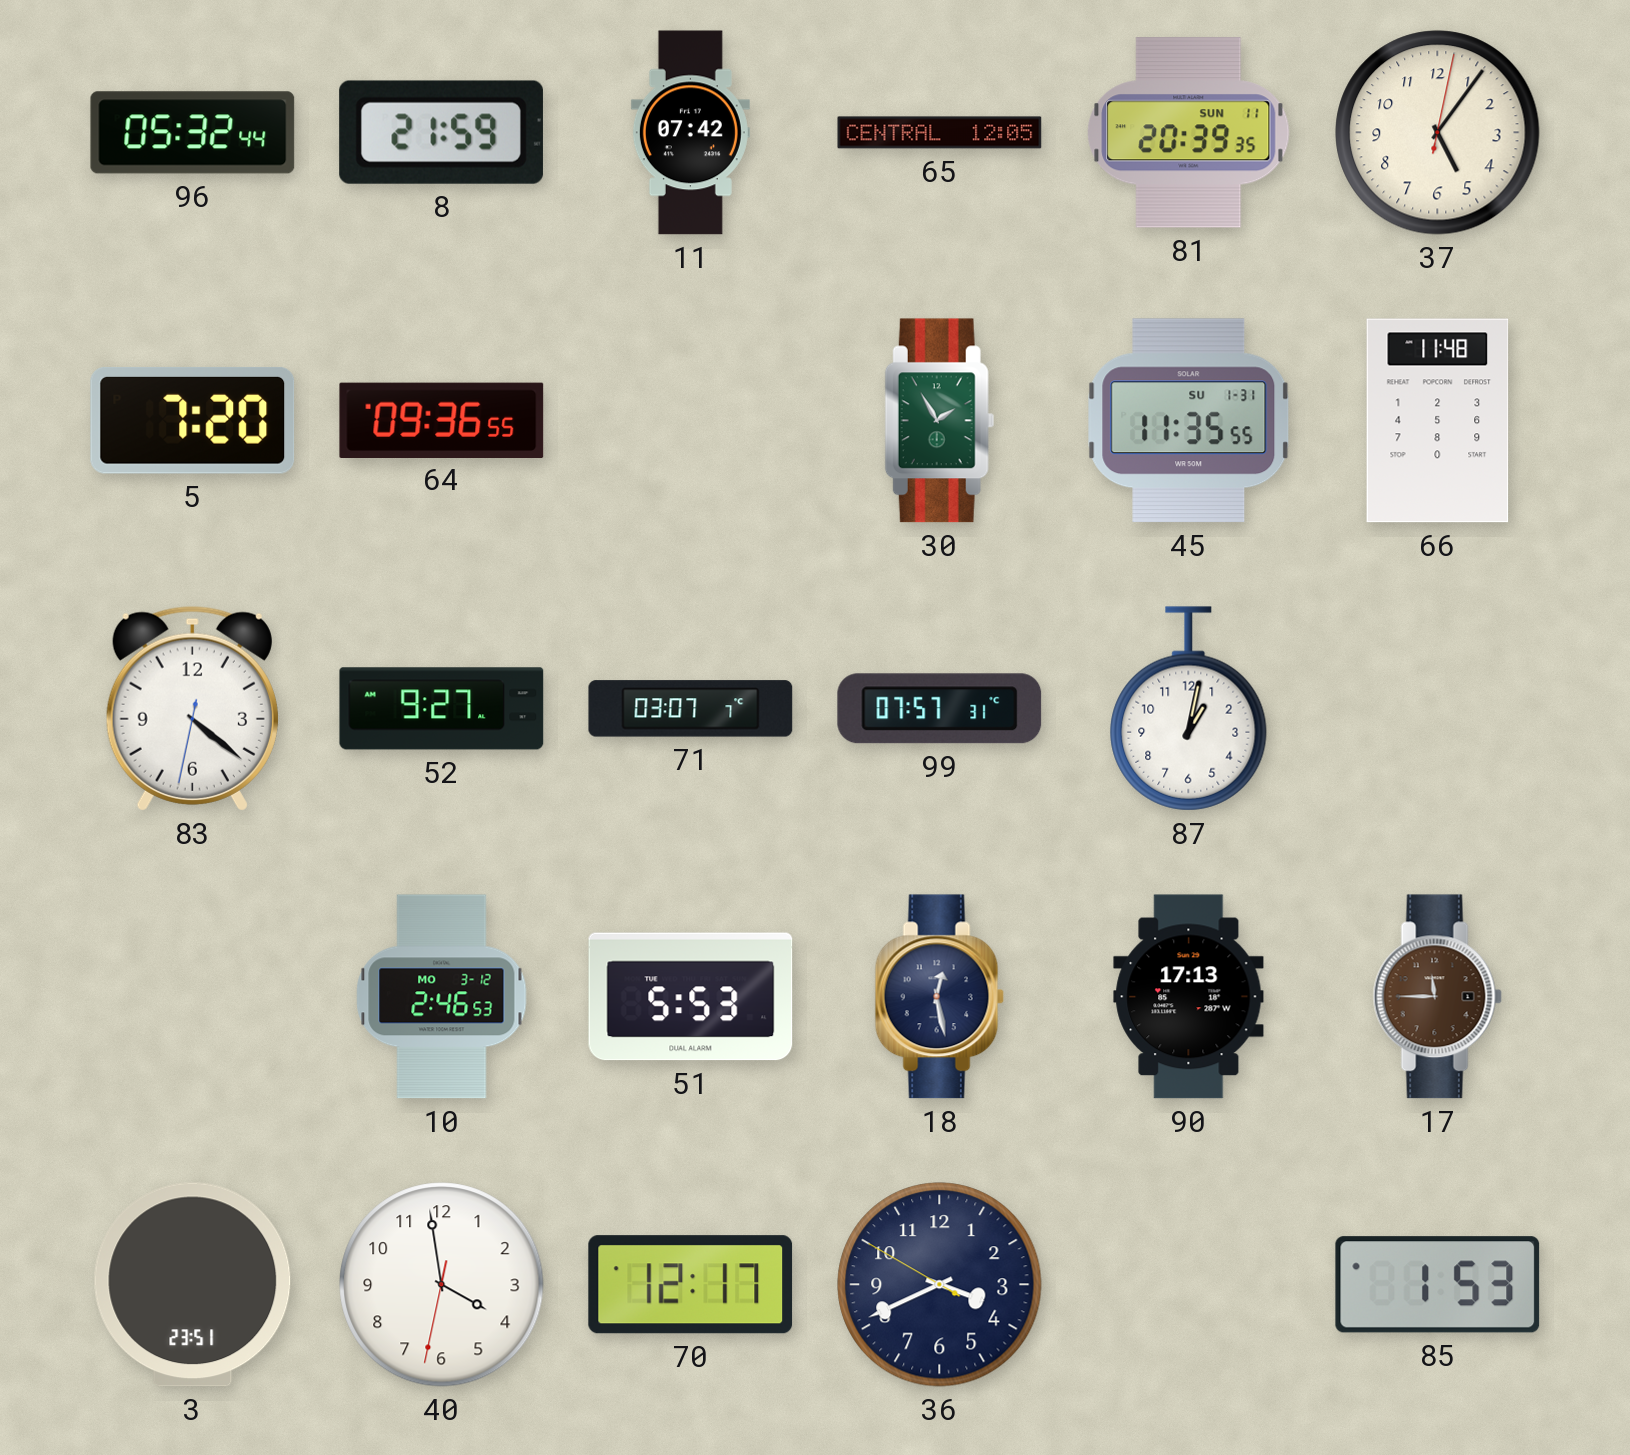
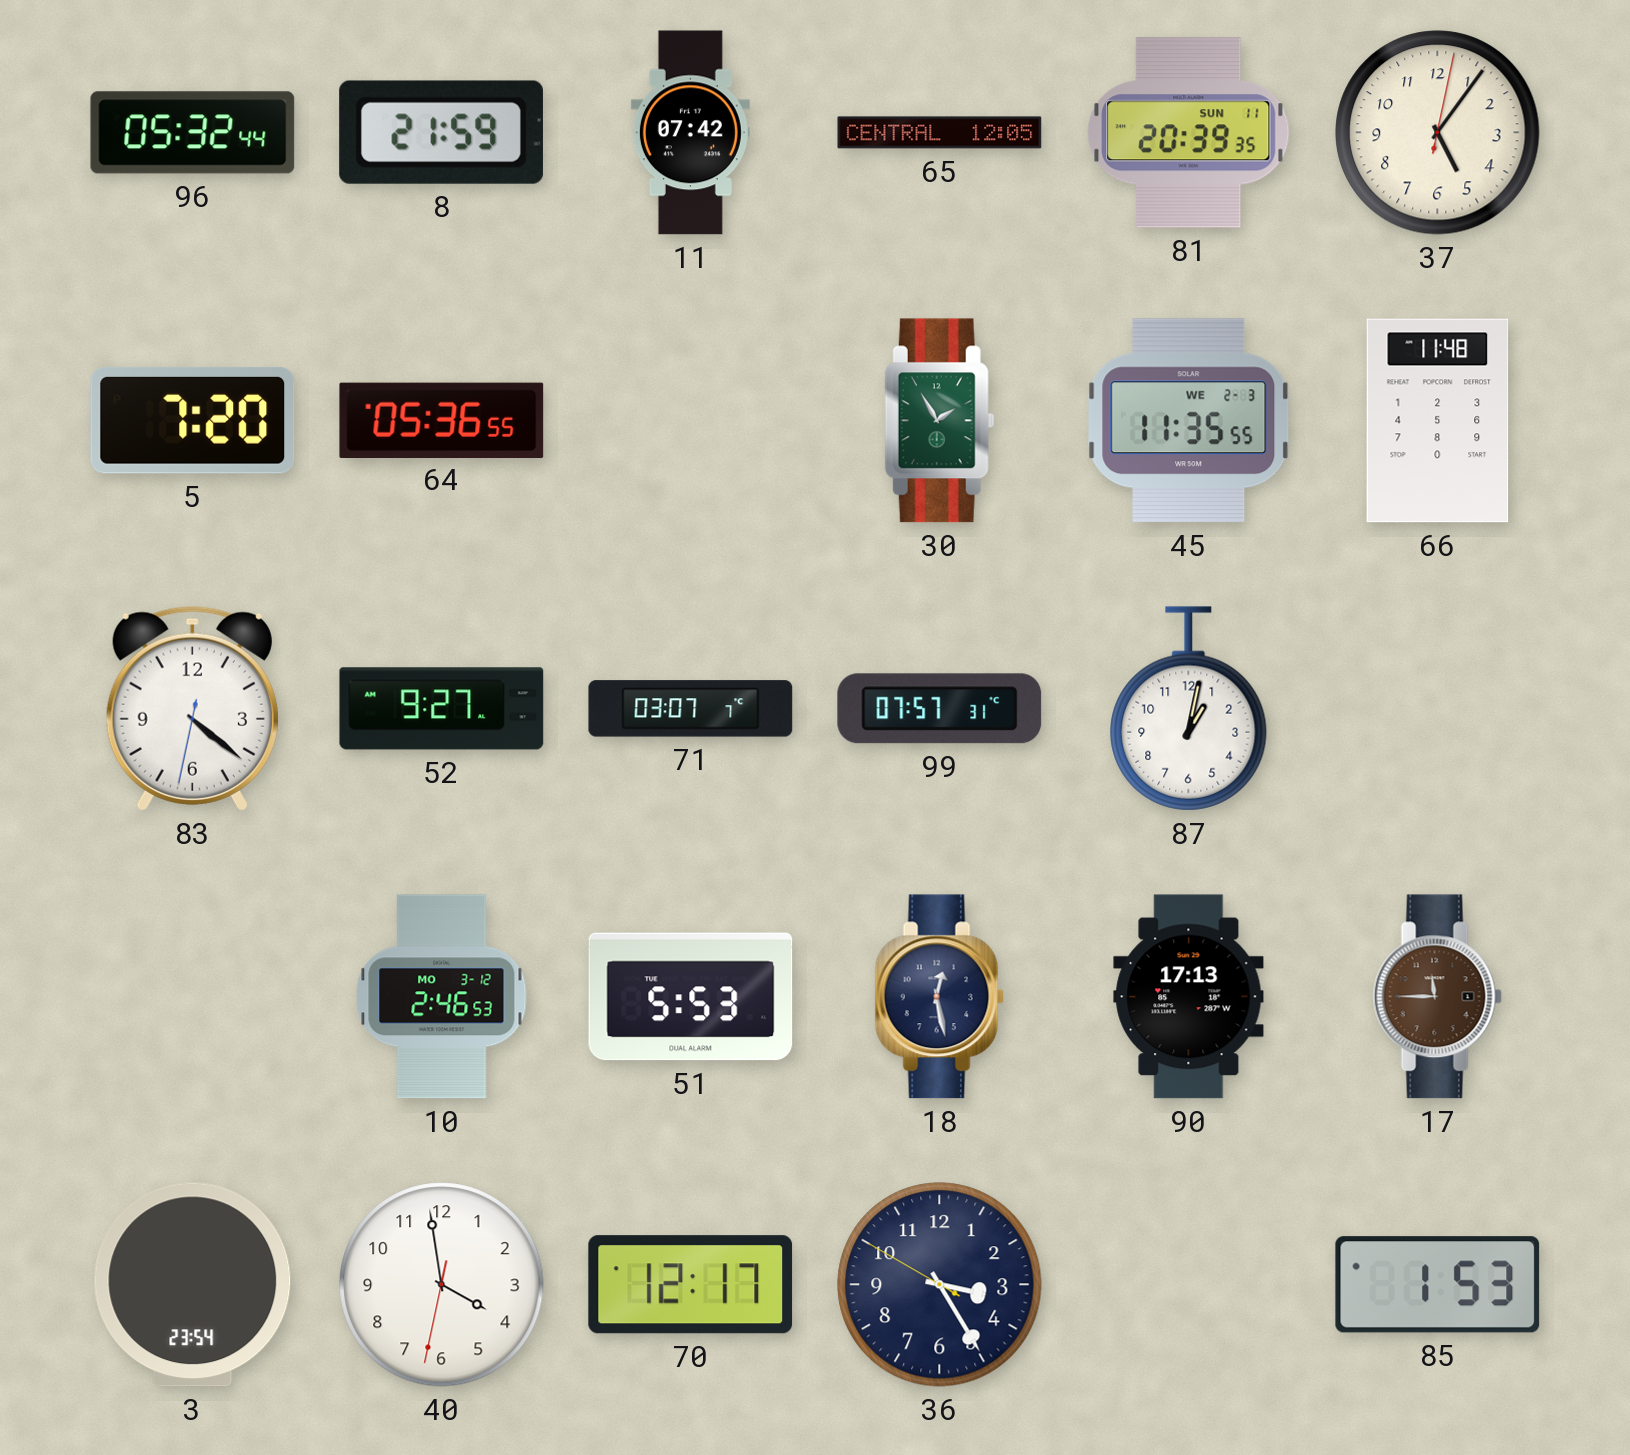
64: 09:36 -> 05:36 (442, 420)
45 date: SU 1-31 -> WE 2-3 (1189, 421)
3: 23:51 -> 23:54 (193, 1285)
36: 3:40 -> 3:24 (940, 1285)
